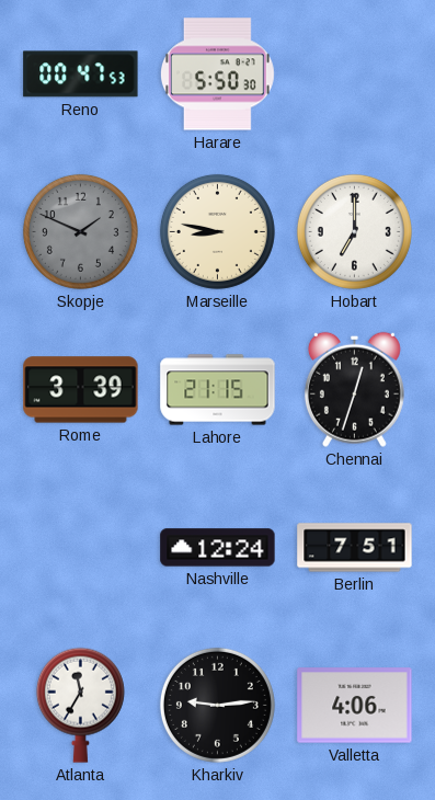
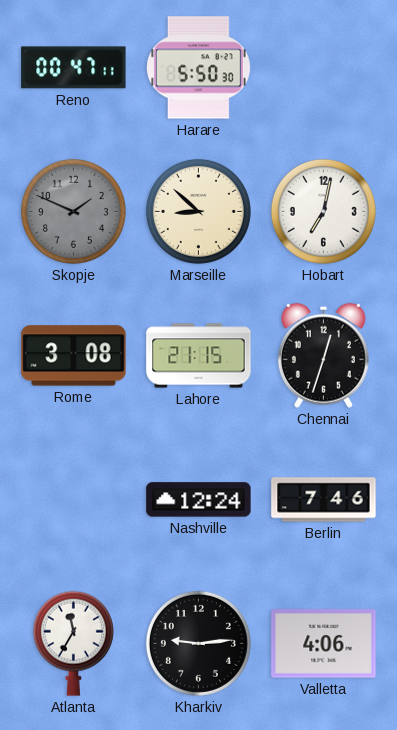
Reno: 00:47:53 -> 00:47:11 (74, 68)
Marseille: 8:47 -> 8:52 (198, 211)
Hobart: 7:00 -> 7:02 (323, 211)
Rome: 3:39 -> 3:08 (74, 356)
Berlin: 7:51 -> 7:46 (324, 500)
